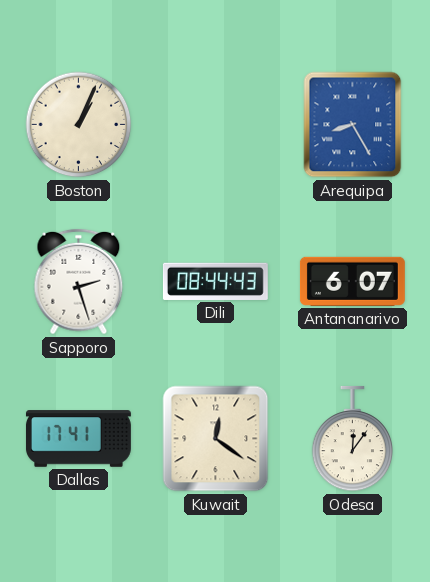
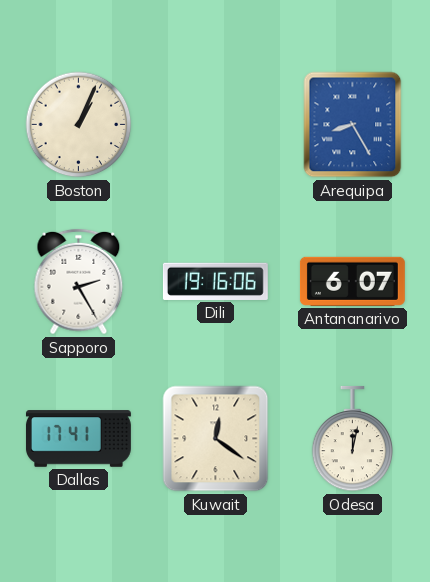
Sapporo: 2:27 -> 2:25 (79, 282)
Dili: 08:44 -> 19:16 (215, 281)
Odesa: 12:06 -> 12:02 (353, 439)
